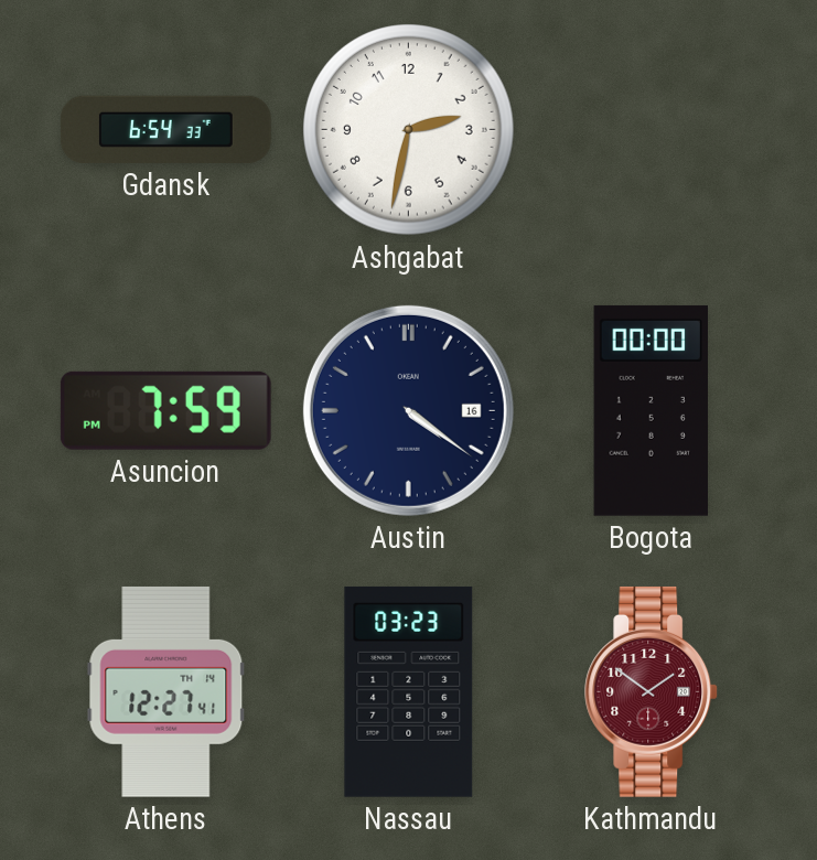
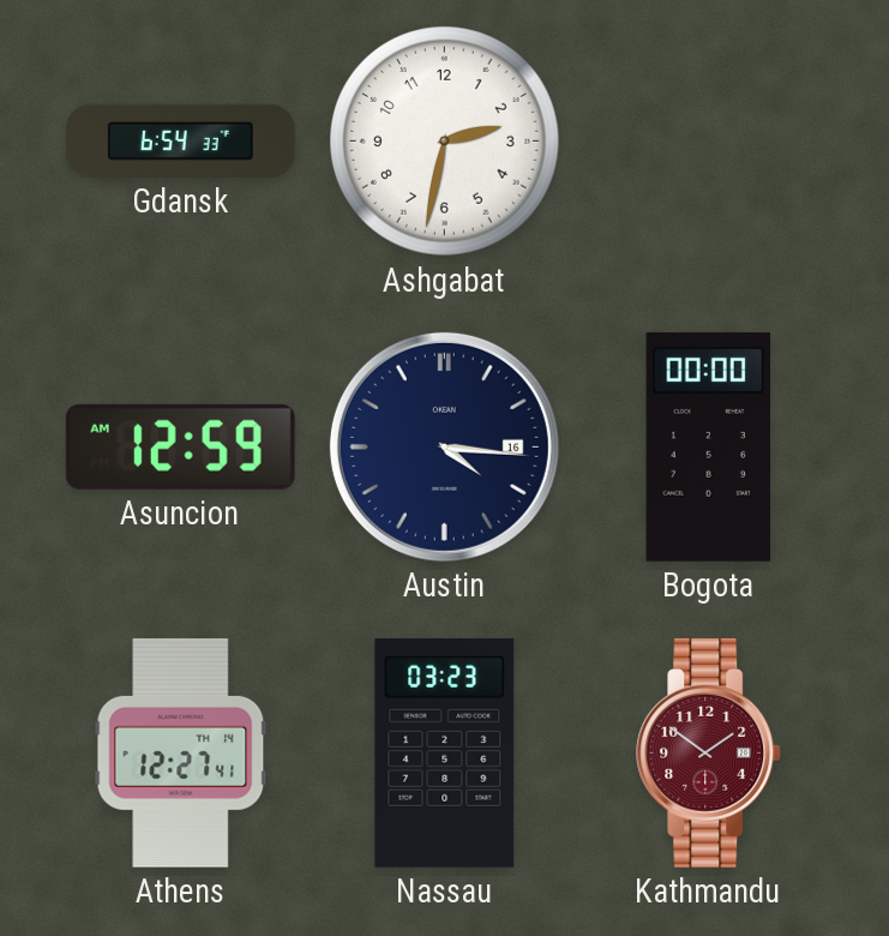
Asuncion: 7:59 -> 12:59 (180, 446)
Austin: 4:21 -> 4:16 (444, 446)
